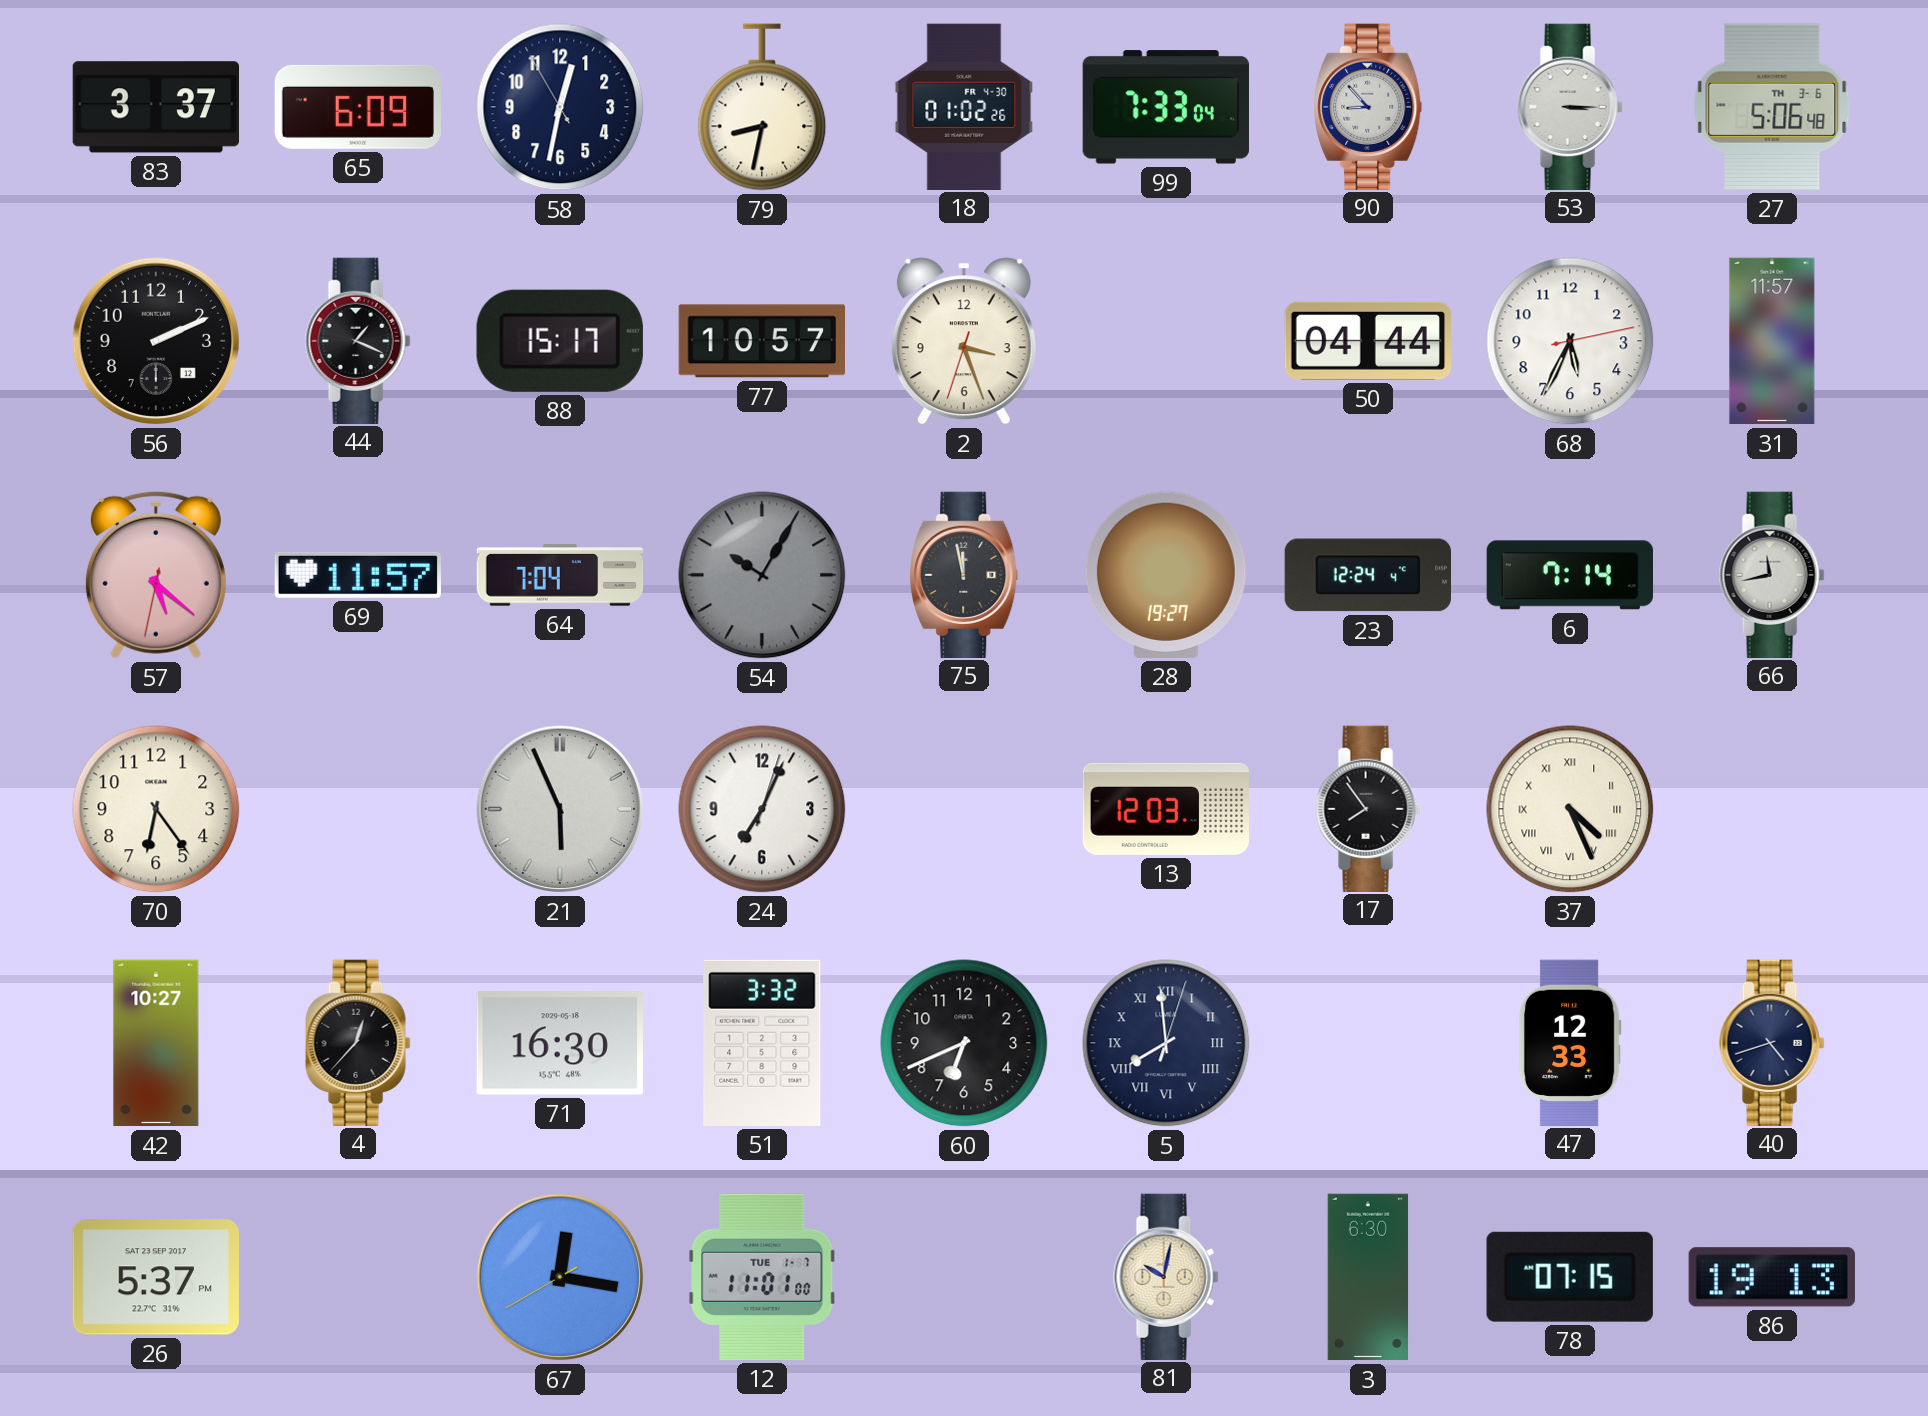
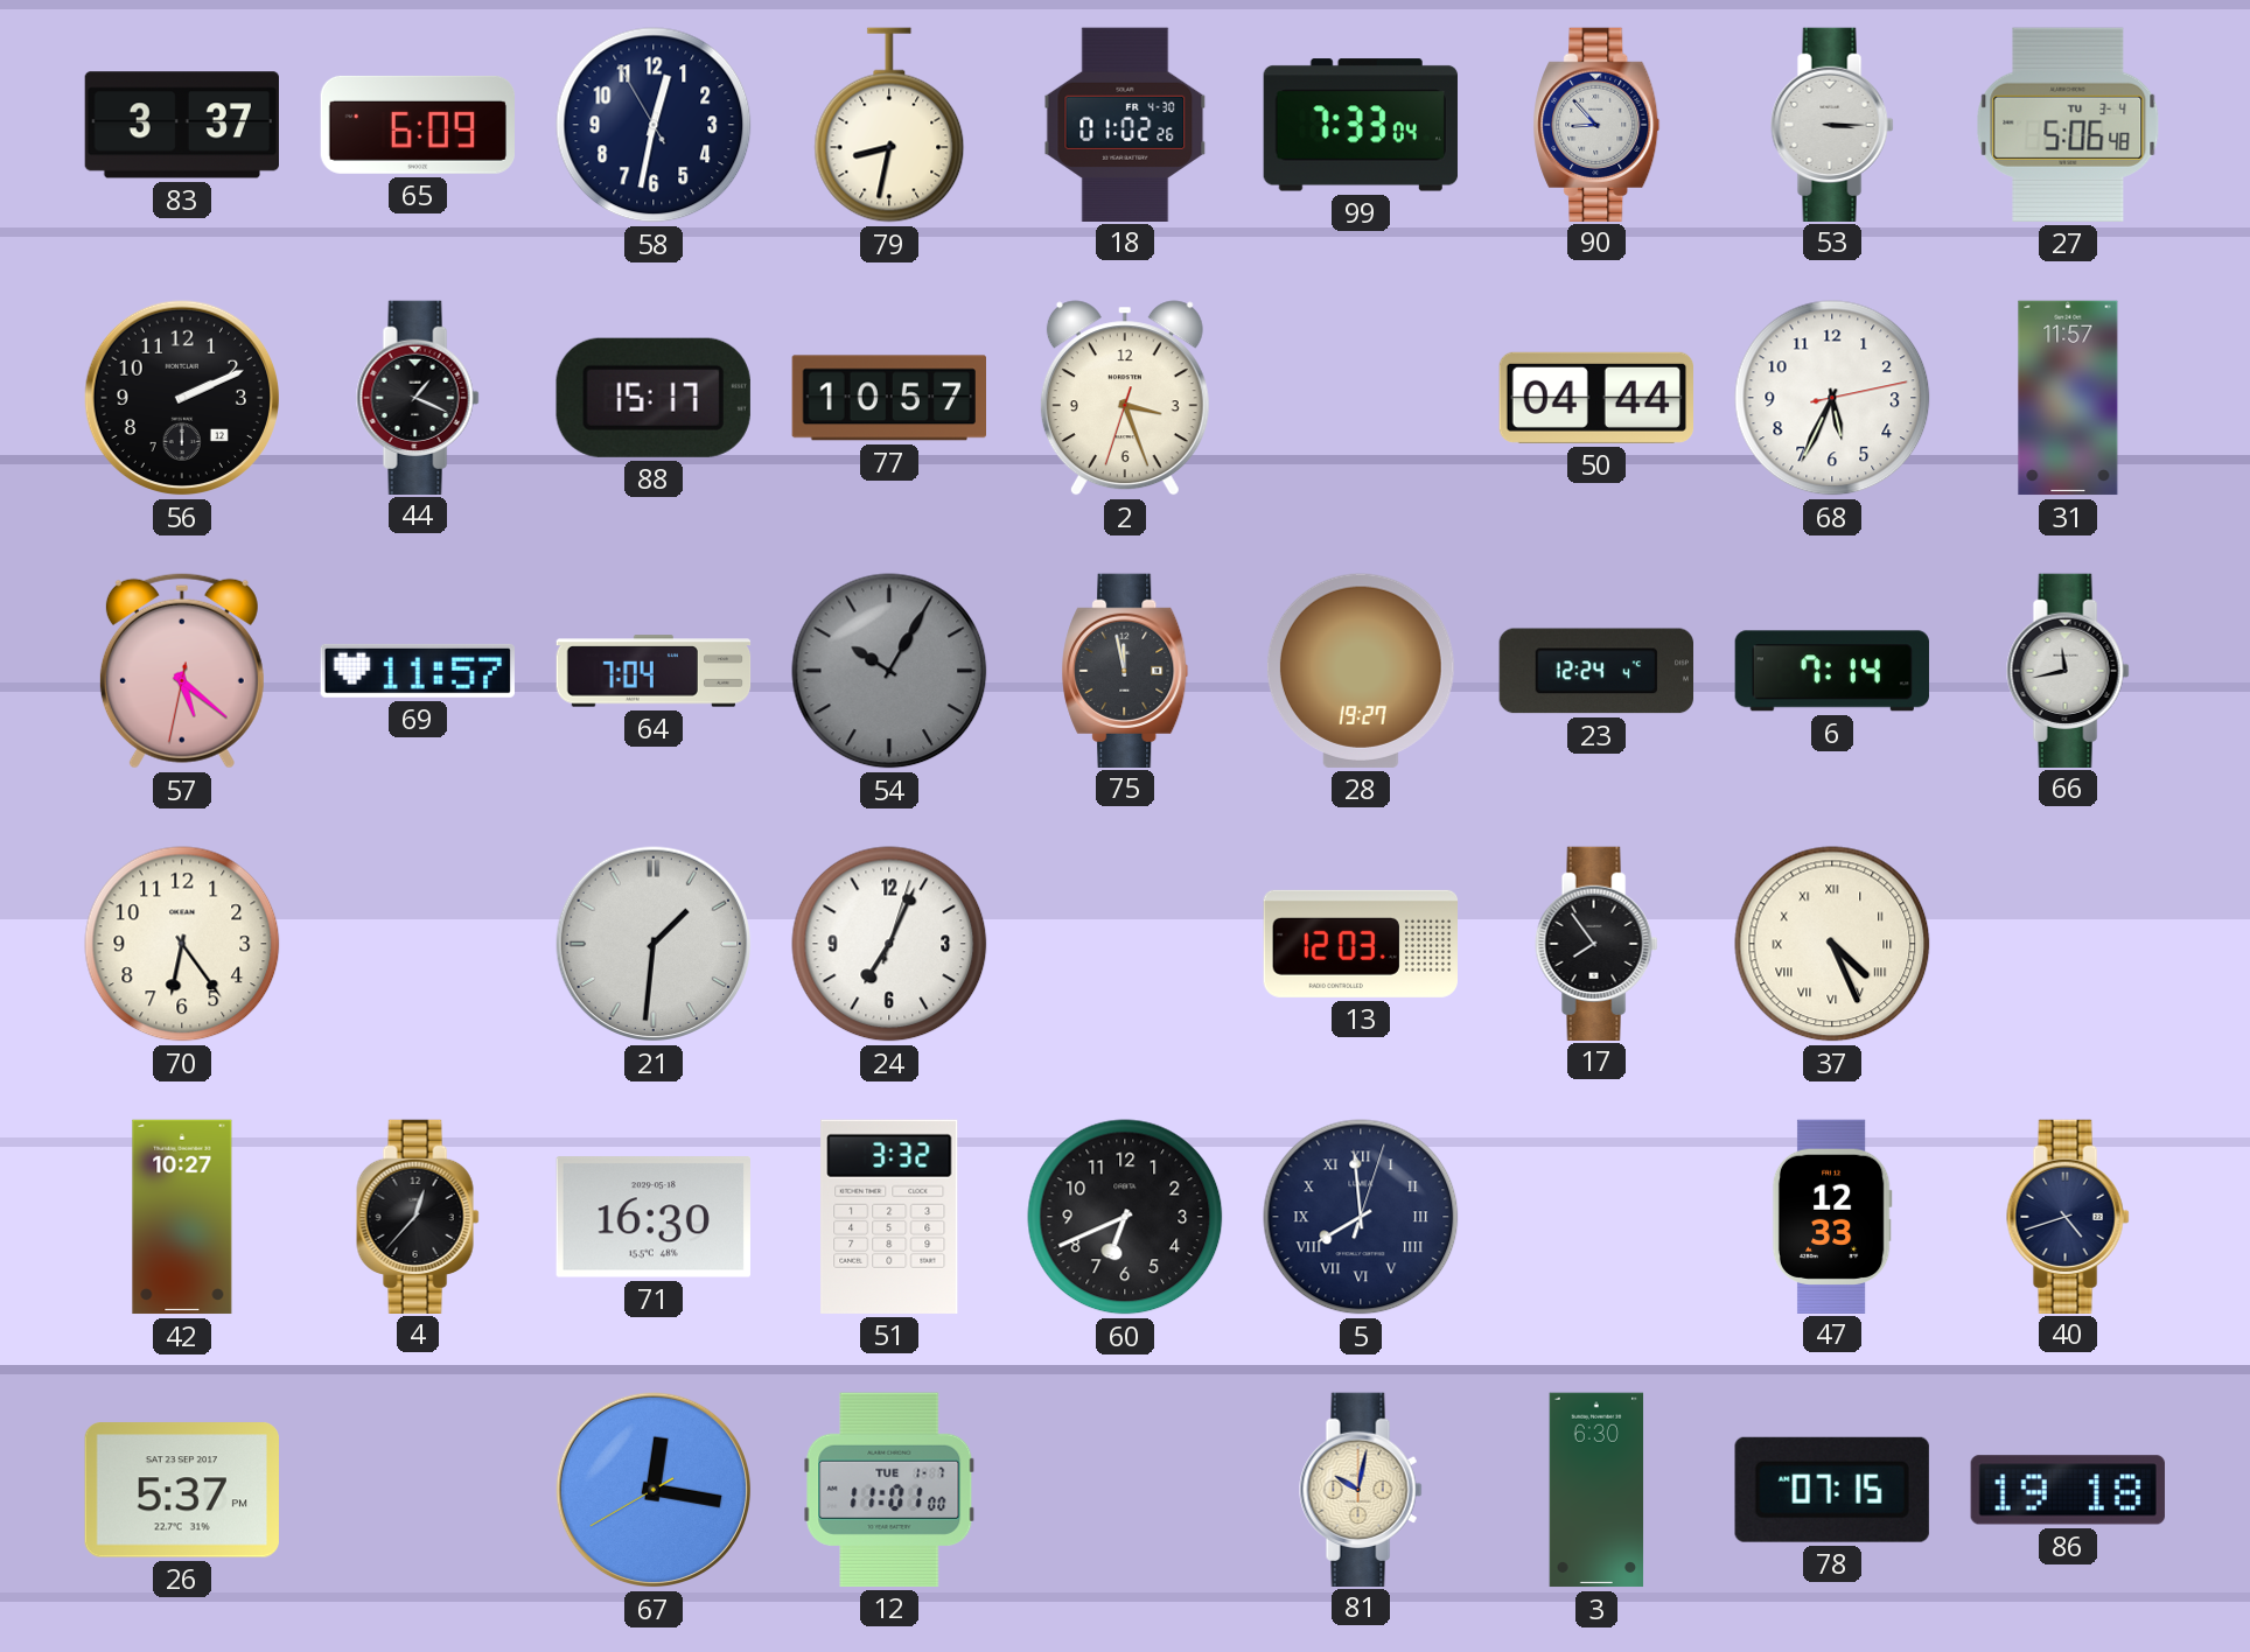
27 date: TH 3-6 -> TU 3-4 (2068, 125)
21: 5:56 -> 1:31 (654, 944)
86: 19:13 -> 19:18 (2068, 1490)
